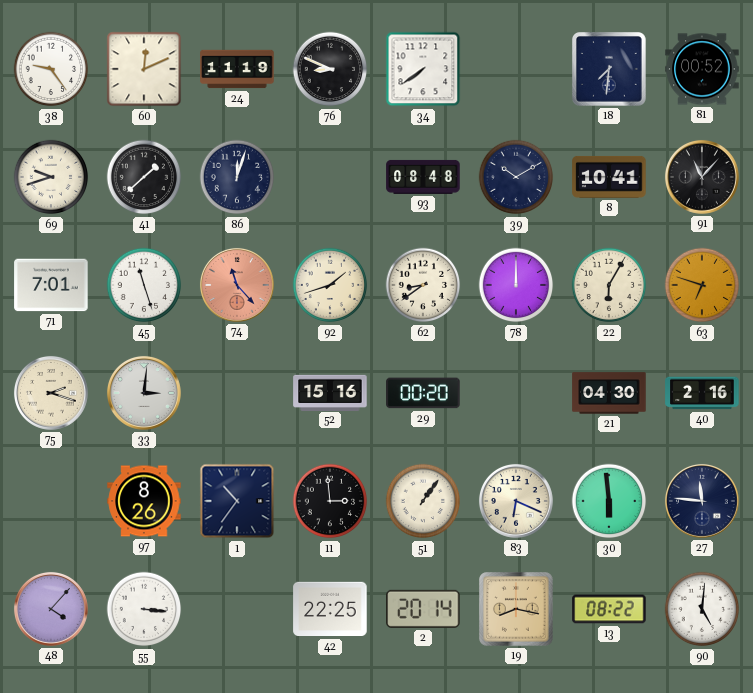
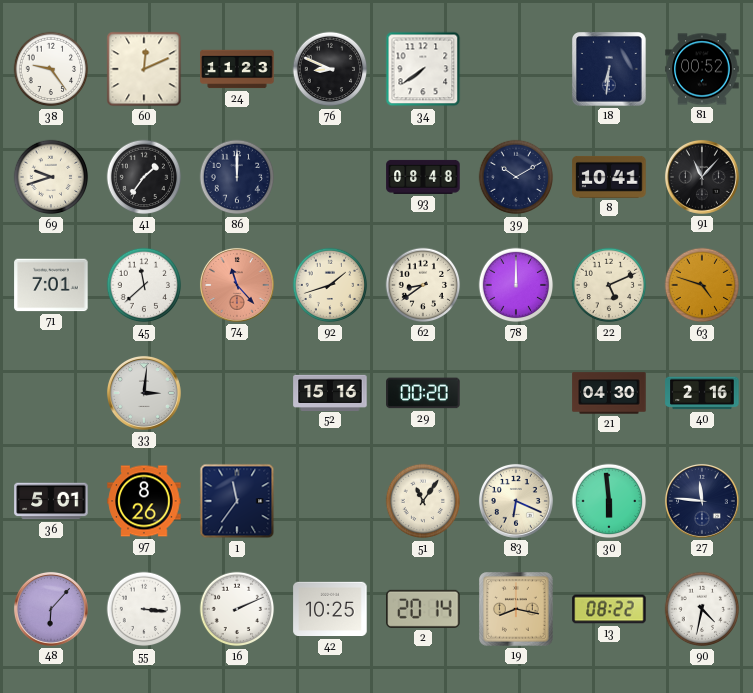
24: 11:19 -> 11:23 (237, 69)
18: 7:31 -> 6:31 (610, 70)
41: 1:38 -> 1:36 (144, 177)
86: 12:03 -> 12:00 (237, 177)
45: 11:27 -> 11:38 (144, 285)
22: 6:05 -> 5:11 (609, 285)
63: 6:48 -> 4:48 (702, 285)
75: 2:18 -> none (51, 393)
36: none -> 5:01 (51, 501)
1: 10:36 -> 11:36 (237, 501)
11: 2:59 -> none (330, 501)
51: 1:06 -> 11:06 (423, 501)
48: 4:07 -> 6:07 (51, 609)
16: none -> 2:11 (237, 609)
42: 22:25 -> 10:25 (330, 609)
90: 5:01 -> 4:32 (702, 609)
